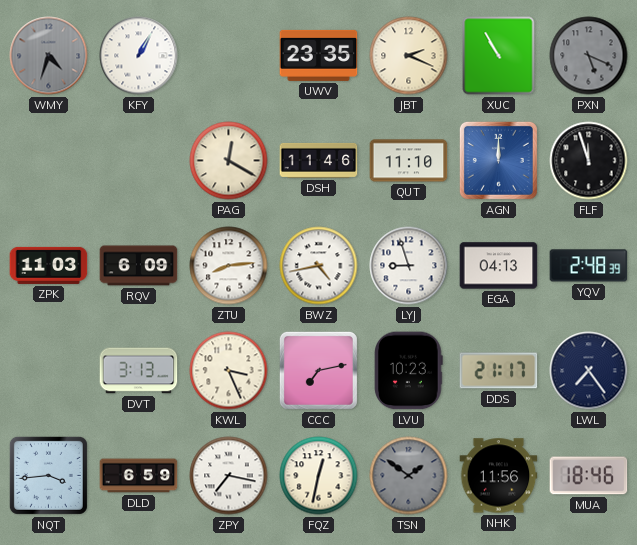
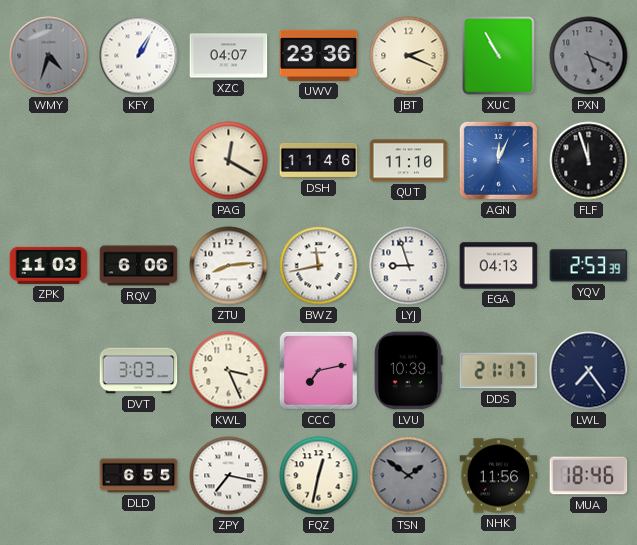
XZC: none -> 04:07 (229, 56)
UWV: 23:35 -> 23:36 (319, 55)
AGN: 12:00 -> 12:04 (498, 160)
RQV: 6:09 -> 6:06 (139, 266)
BWZ: 4:43 -> 11:43 (319, 266)
YQV: 2:48 -> 2:53 (589, 266)
DVT: 3:13 -> 3:03 (139, 371)
LVU: 10:23 -> 10:39 (409, 371)
NQT: 3:44 -> none (48, 475)
DLD: 6:59 -> 6:55 (139, 476)
